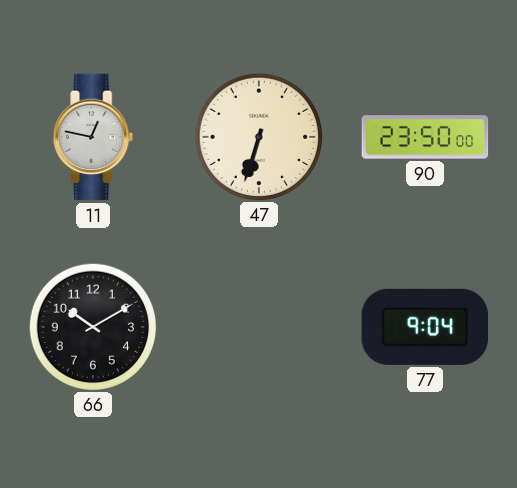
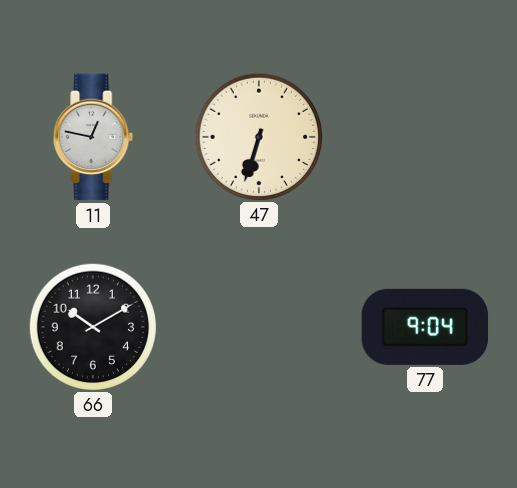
90: 23:50 -> none (425, 137)
